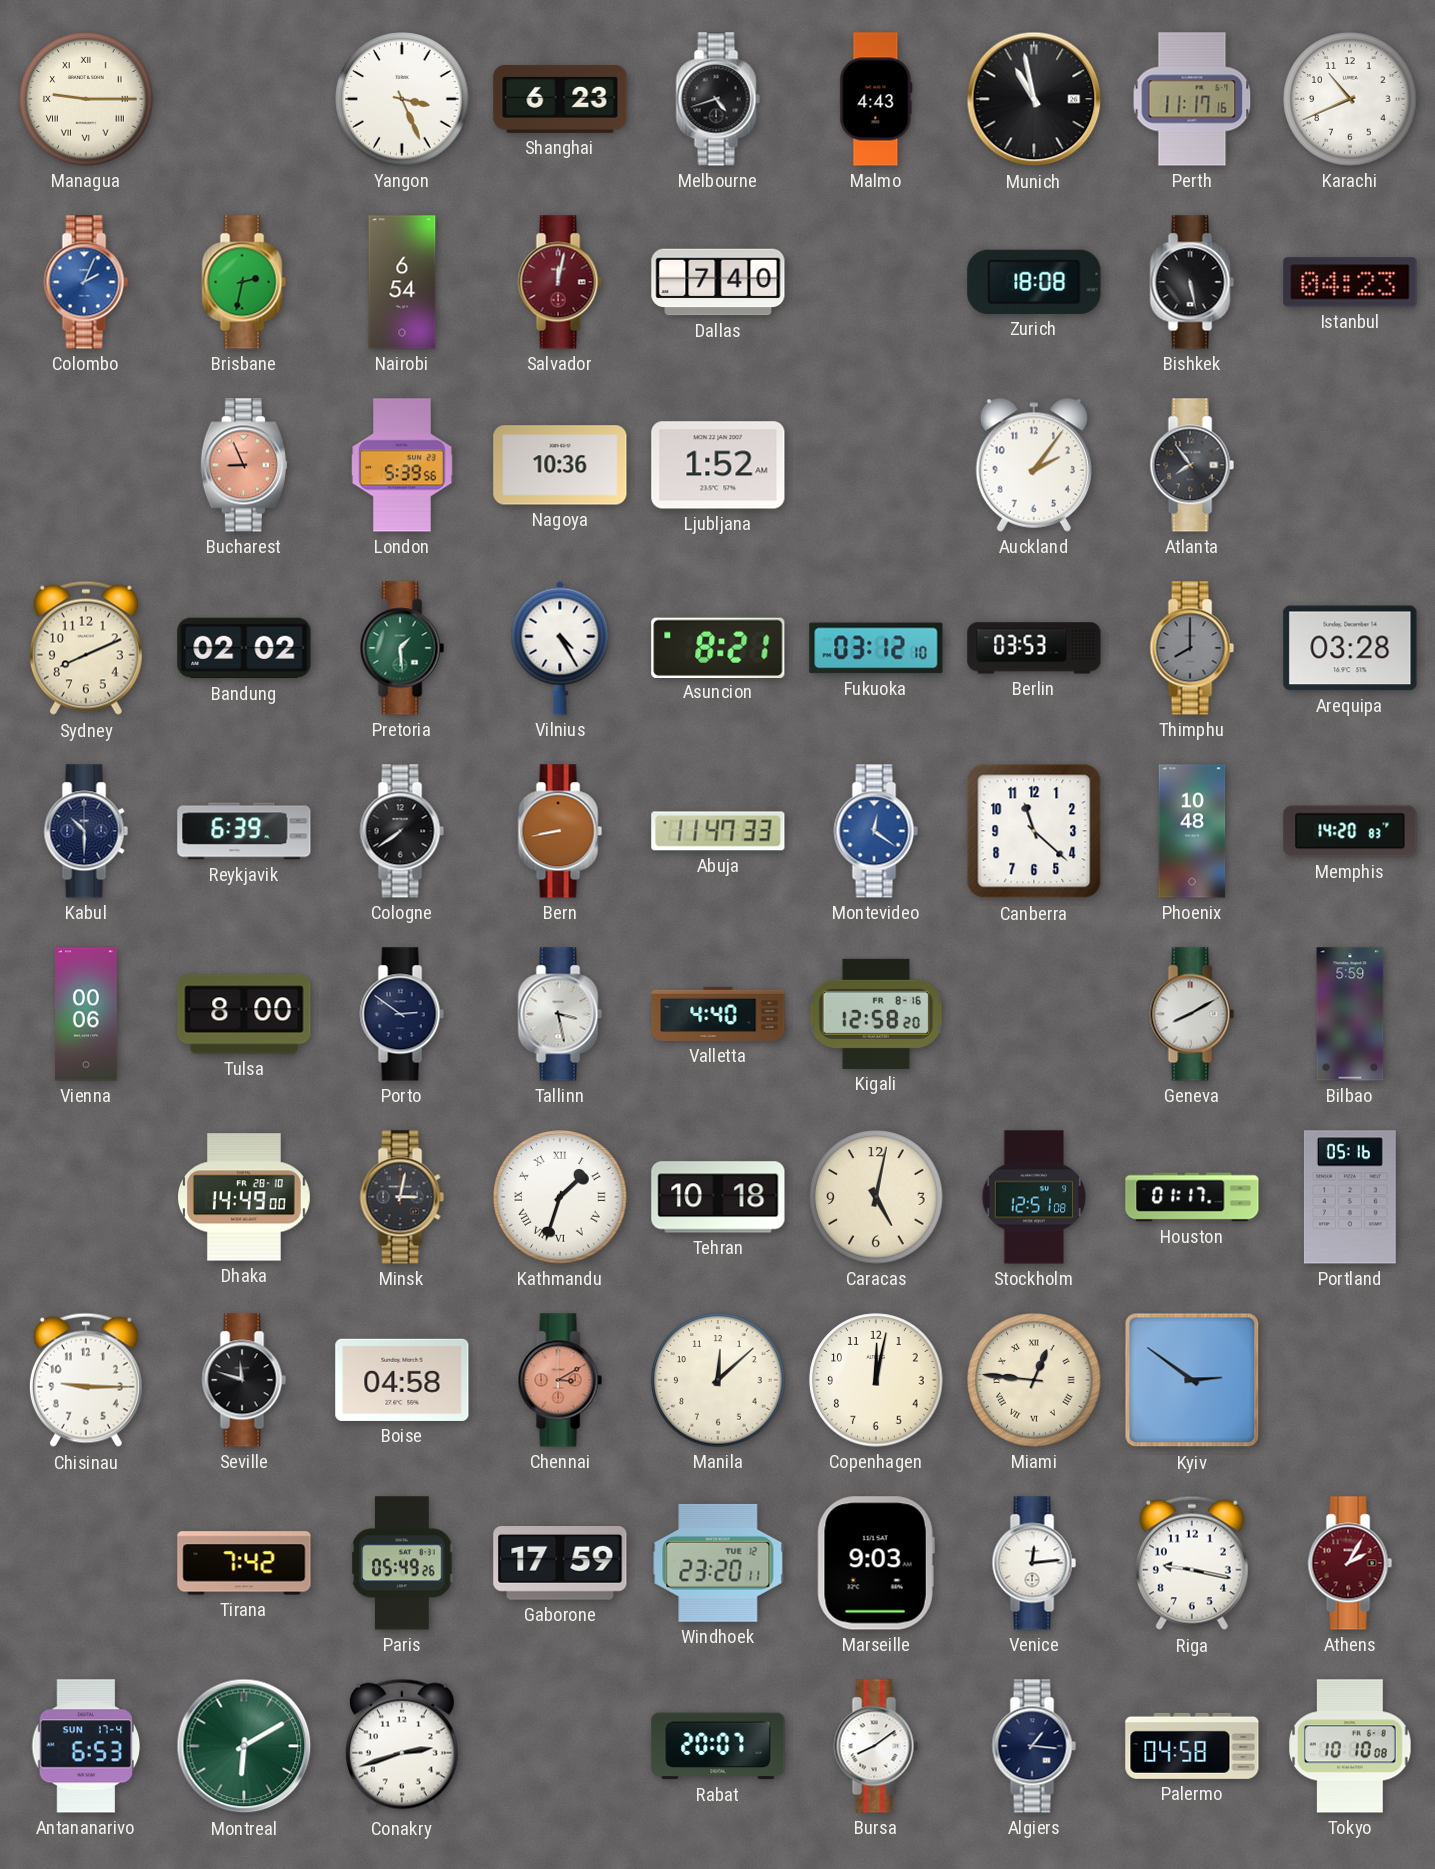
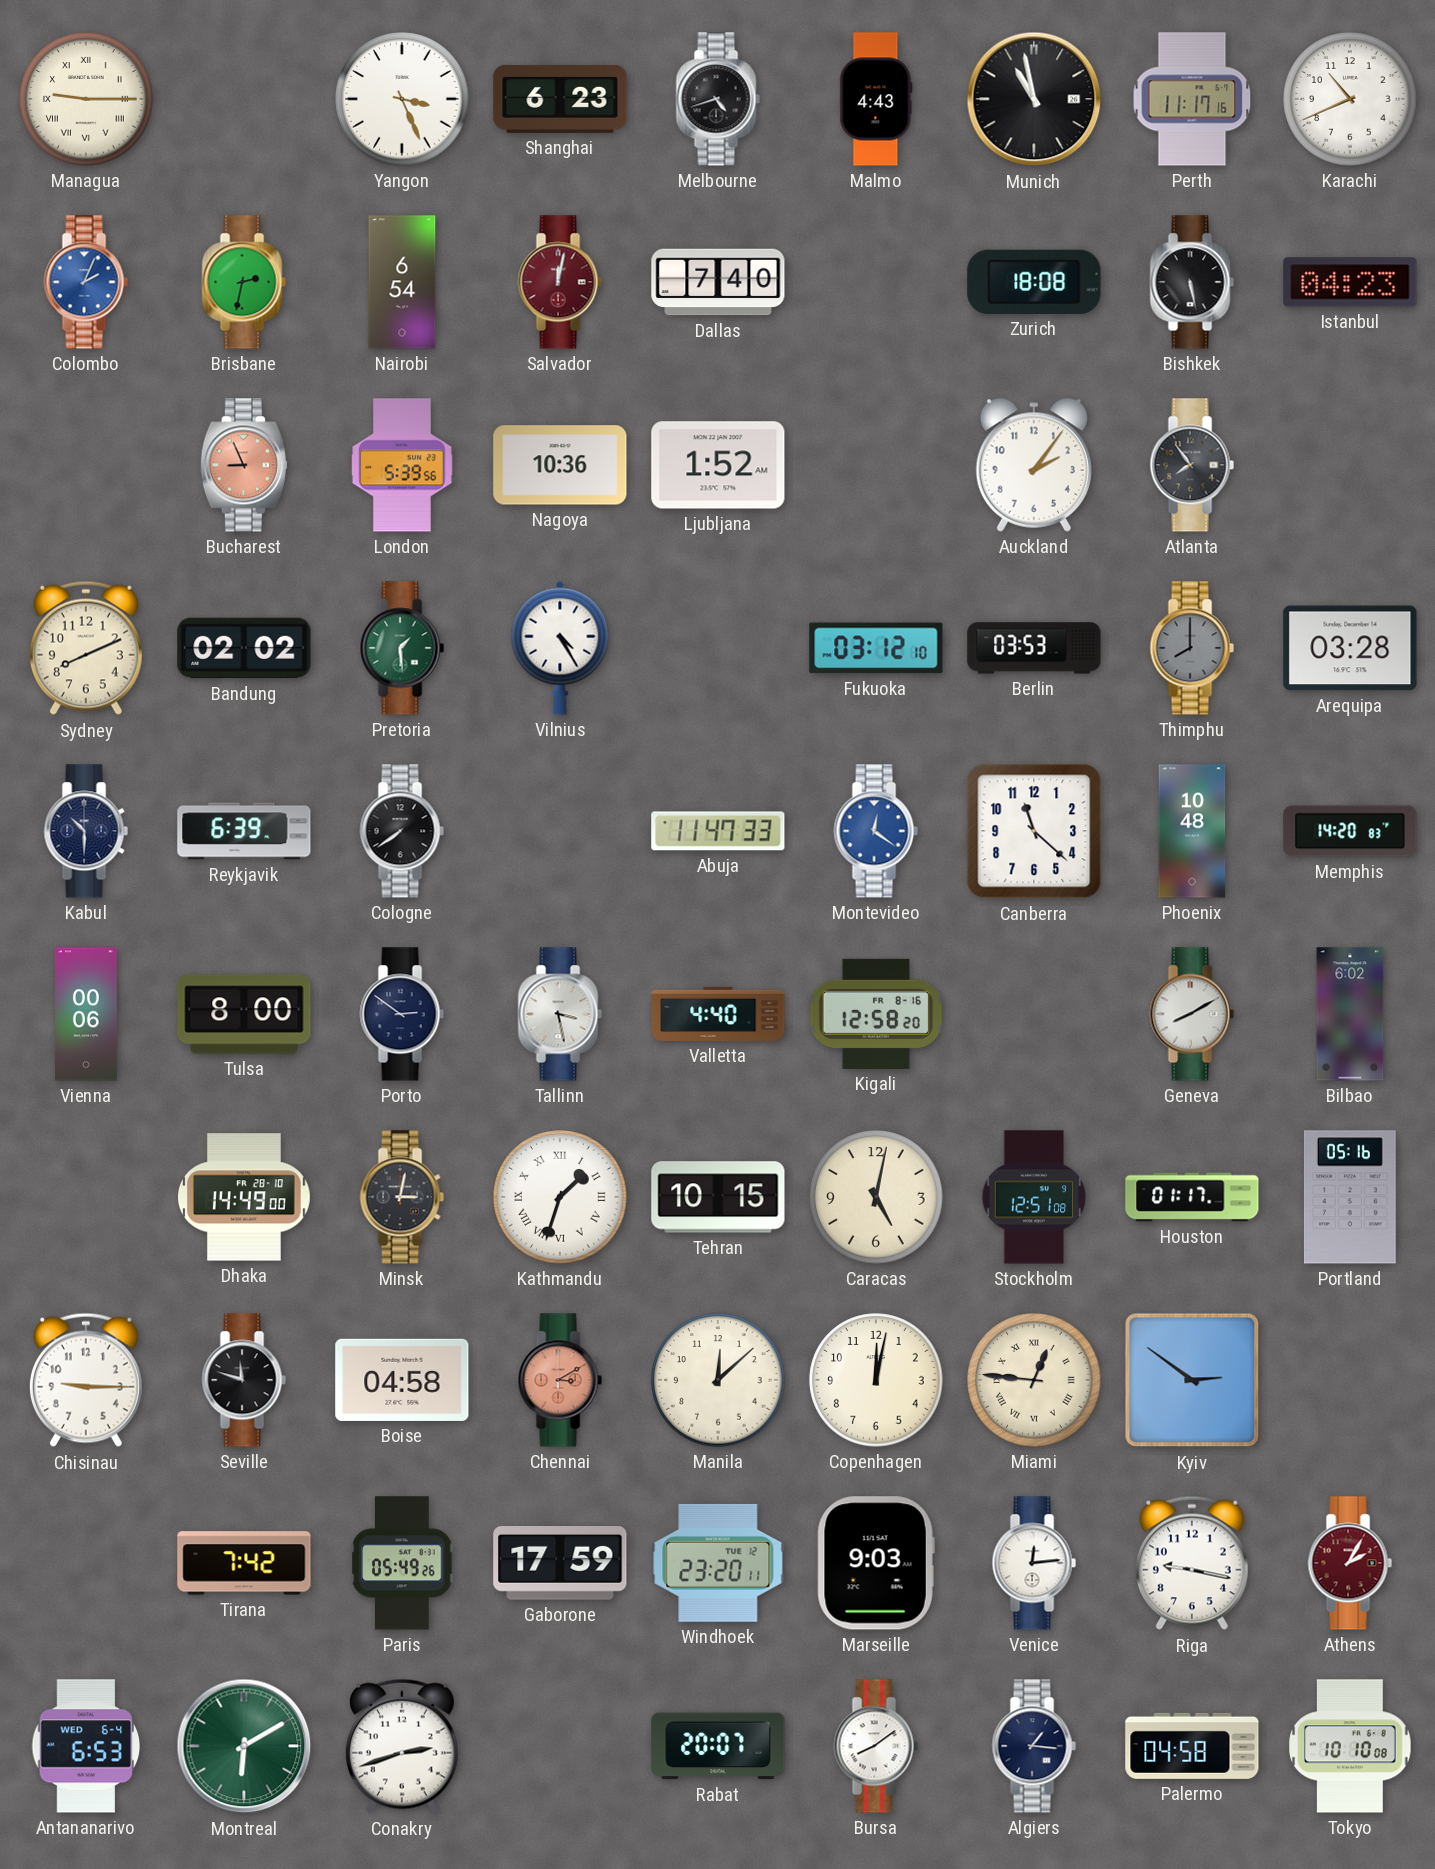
Asuncion: 8:21 -> none (718, 647)
Bern: 8:43 -> none (560, 831)
Bilbao: 5:59 -> 6:02 (1350, 1014)
Tehran: 10:18 -> 10:15 (718, 1197)
Antananarivo date: SUN 17-4 -> WED 6-4 (86, 1746)
